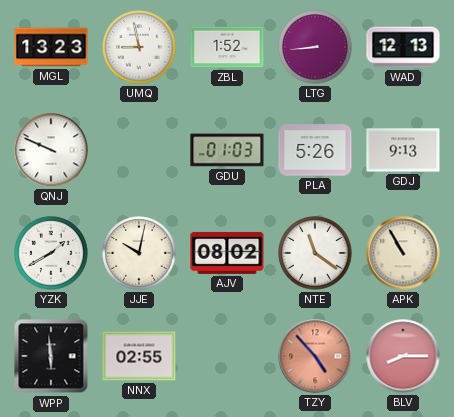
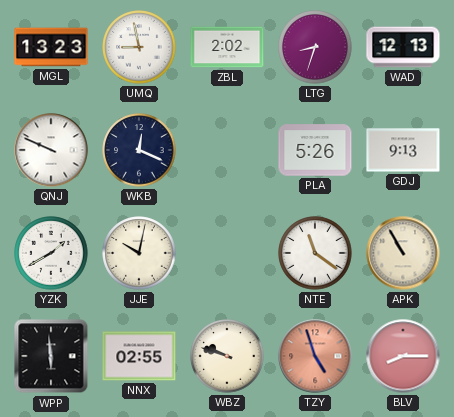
ZBL: 1:52 -> 2:02 (227, 47)
LTG: 8:44 -> 8:33 (315, 47)
WKB: none -> 12:19 (139, 150)
GDU: 01:03 -> none (227, 150)
AJV: 08:02 -> none (227, 253)
WBZ: none -> 9:48 (227, 356)
TZY: 4:53 -> 4:57 (315, 356)
